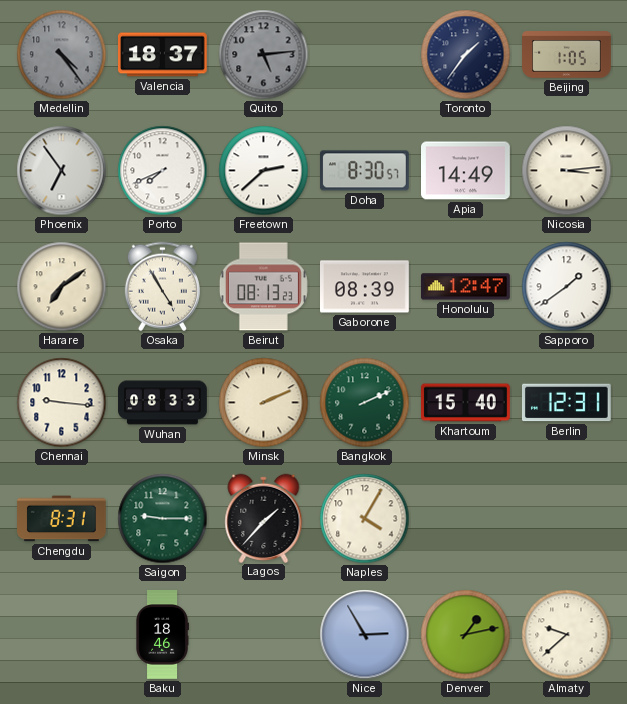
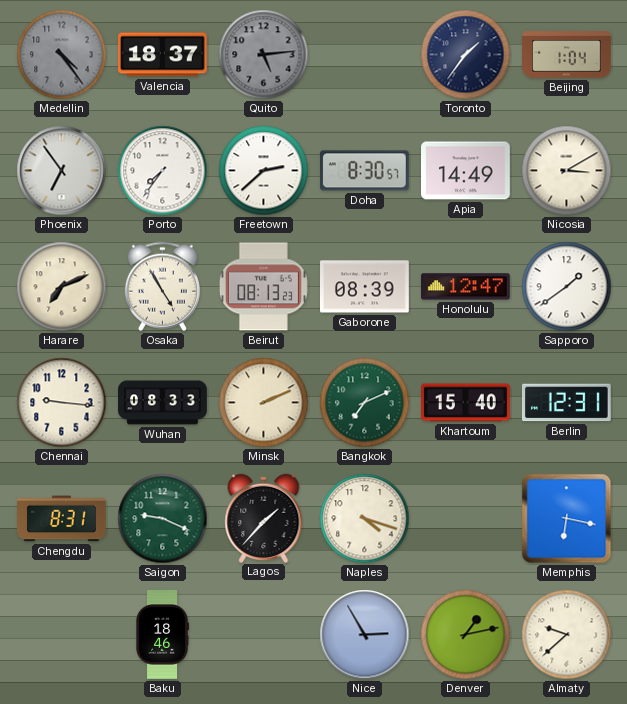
Beijing: 1:05 -> 1:04 (567, 55)
Porto: 7:41 -> 7:36 (163, 171)
Nicosia: 3:14 -> 3:10 (567, 171)
Harare: 7:09 -> 7:11 (62, 287)
Bangkok: 2:11 -> 7:11 (365, 403)
Saigon: 9:15 -> 9:19 (163, 519)
Naples: 4:05 -> 4:18 (365, 519)
Memphis: none -> 6:17 (567, 519)
